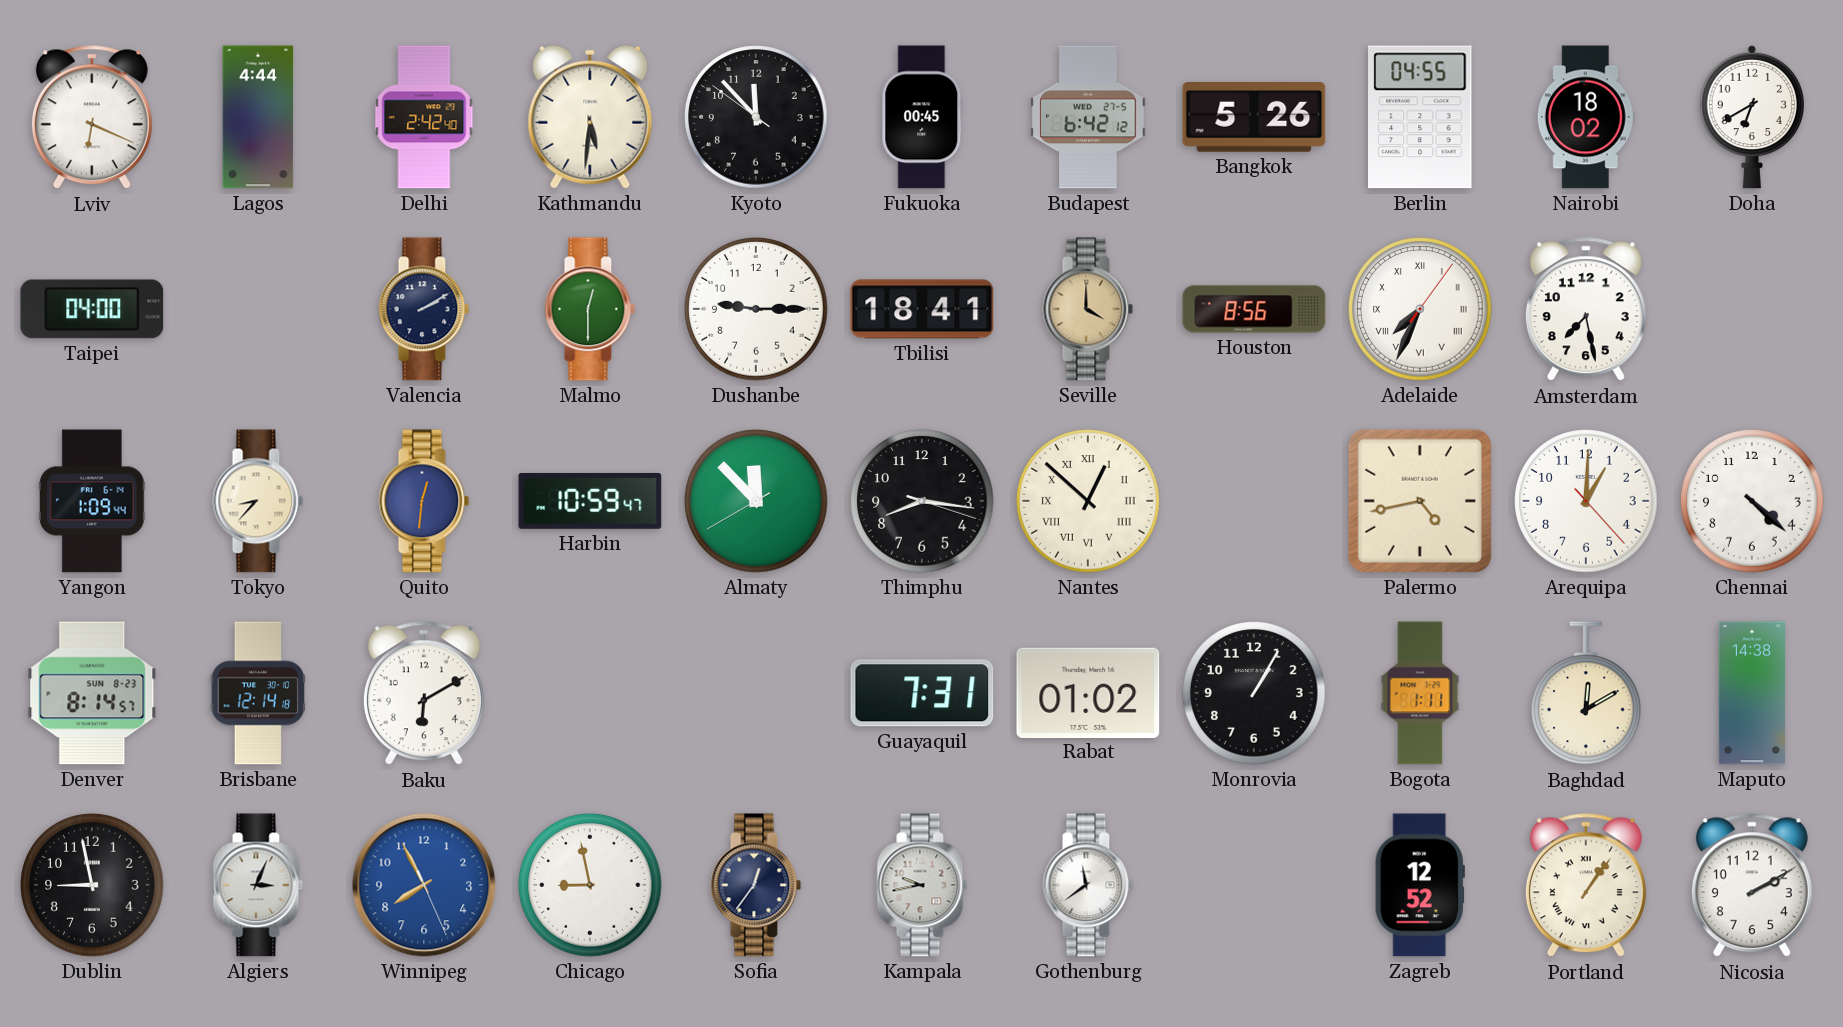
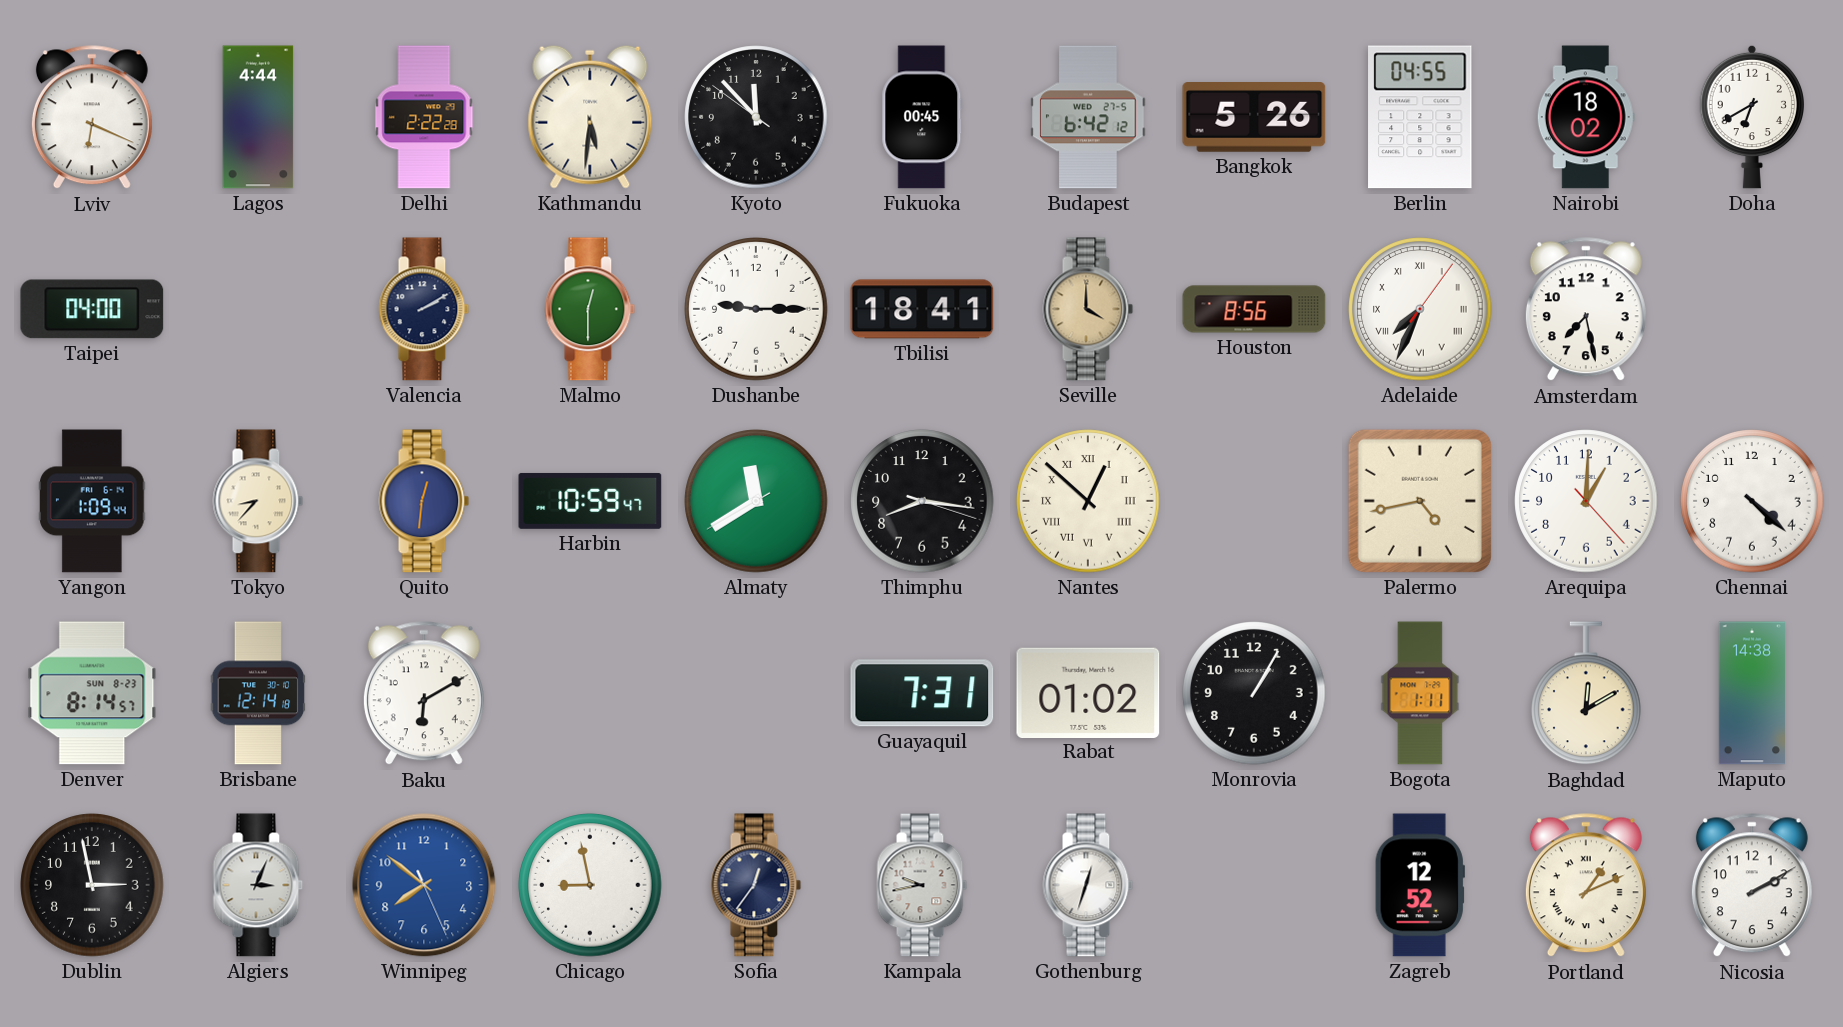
Delhi: 2:42 -> 2:22 (424, 117)
Almaty: 11:52 -> 11:39 (756, 501)
Dublin: 8:58 -> 2:58 (92, 885)
Winnipeg: 7:55 -> 7:51 (424, 885)
Gothenburg: 11:39 -> 12:33 (1088, 885)
Portland: 1:06 -> 1:11 (1586, 886)
